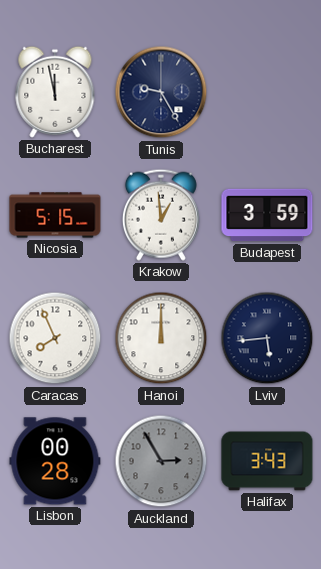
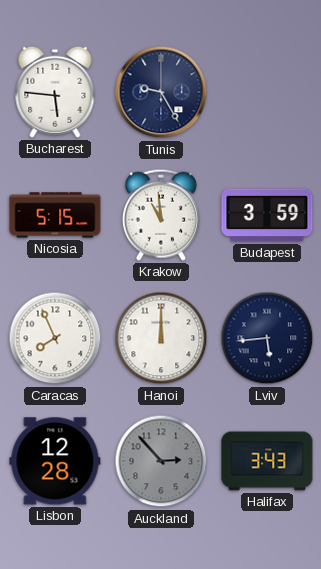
Bucharest: 11:58 -> 5:46 (55, 92)
Krakow: 12:59 -> 10:59 (161, 215)
Lisbon: 00:28 -> 12:28 (55, 461)
Auckland: 2:55 -> 2:53 (161, 461)
